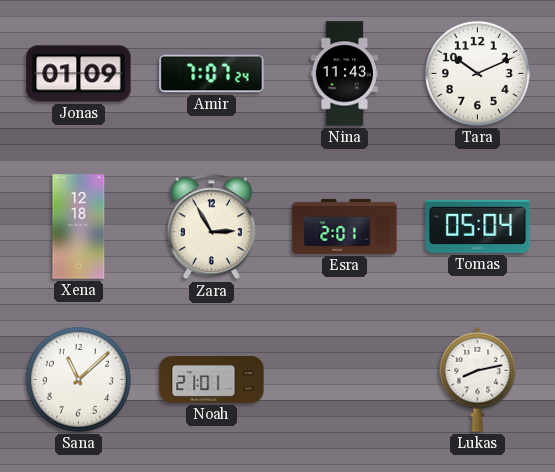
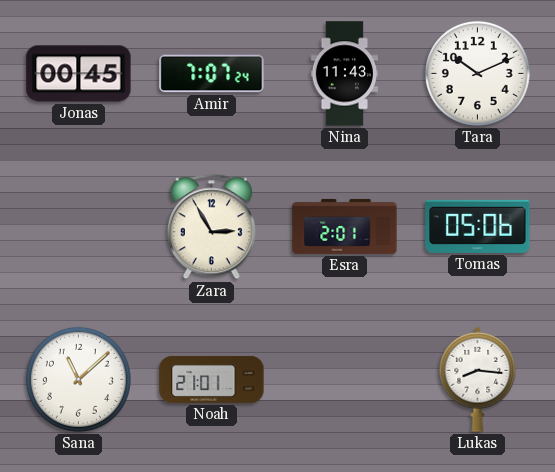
Jonas: 01:09 -> 00:45 (79, 74)
Xena: 12:18 -> none (79, 227)
Tomas: 05:04 -> 05:06 (478, 226)
Lukas: 8:13 -> 8:16 (478, 379)
